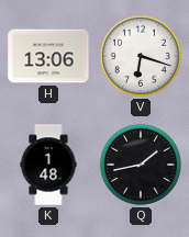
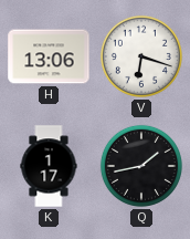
K: 1:48 -> 1:17 (49, 166)
